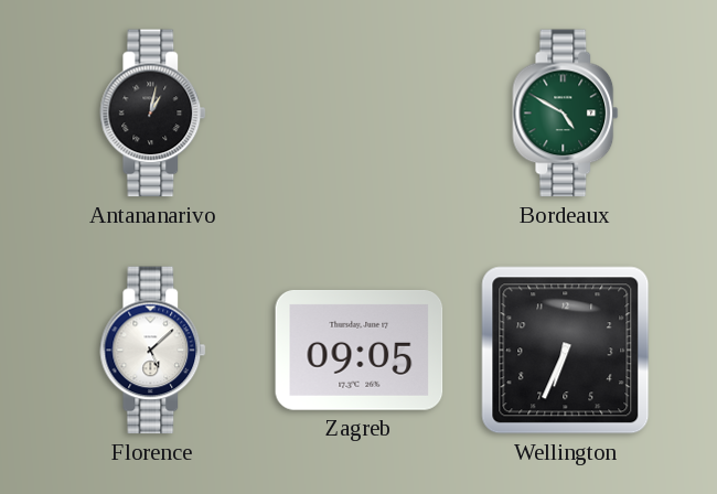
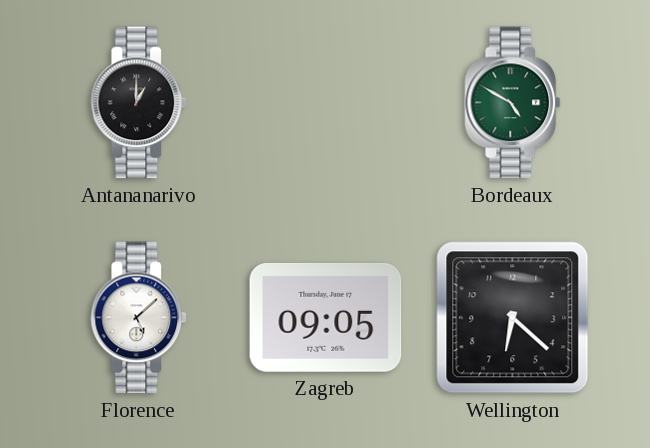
Antananarivo: 1:02 -> 1:00 (139, 103)
Wellington: 6:34 -> 6:22 (513, 318)
